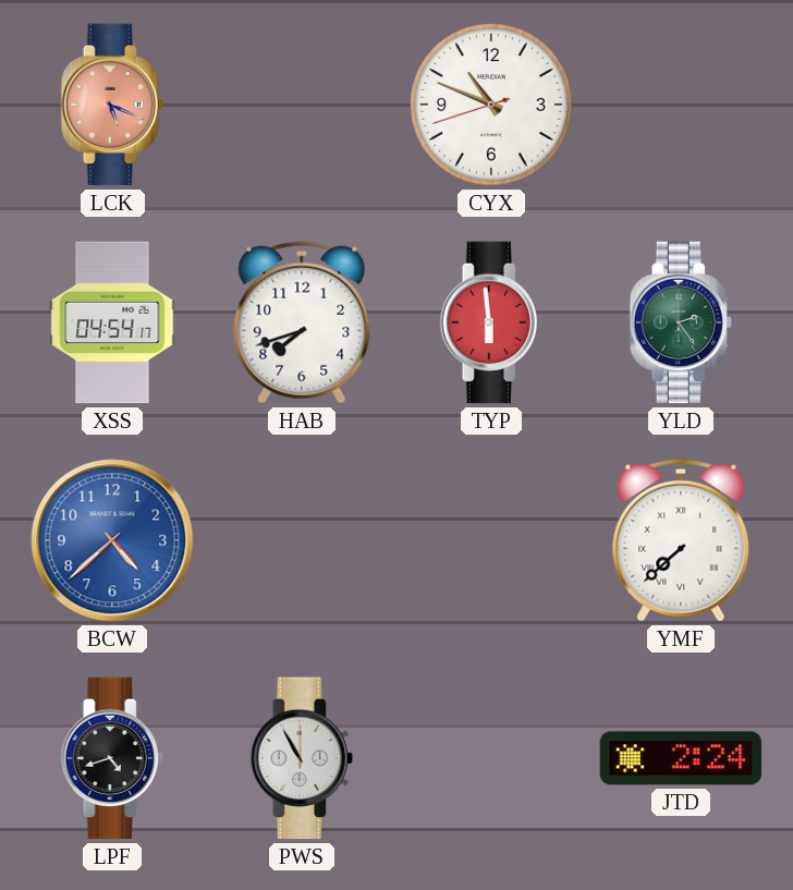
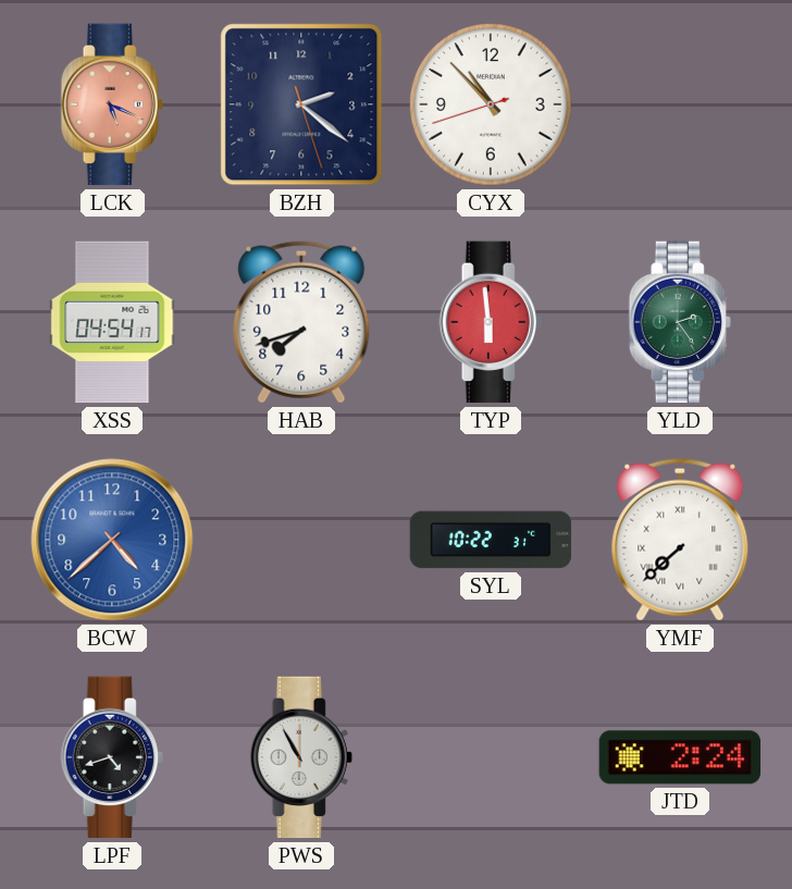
BZH: none -> 2:21 (301, 104)
CYX: 10:48 -> 10:52 (491, 104)
SYL: none -> 10:22 (491, 540)
